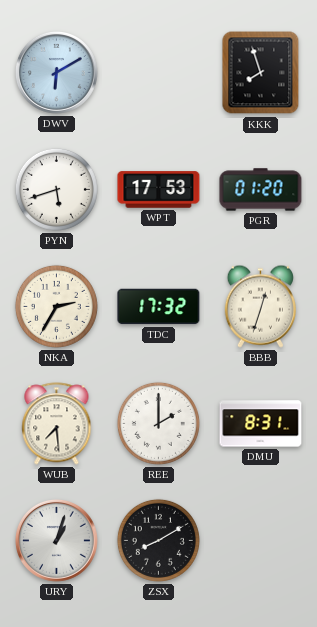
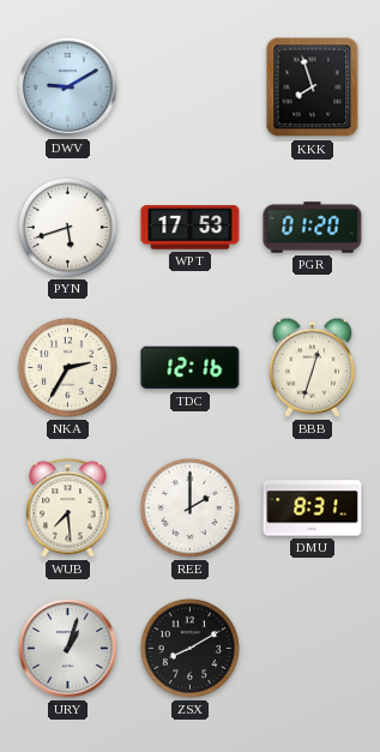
DWV: 6:10 -> 9:10 (68, 88)
TDC: 17:32 -> 12:16 (191, 368)
